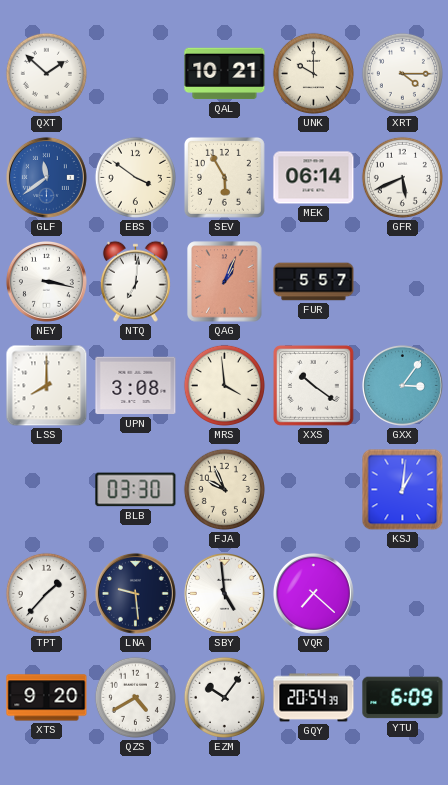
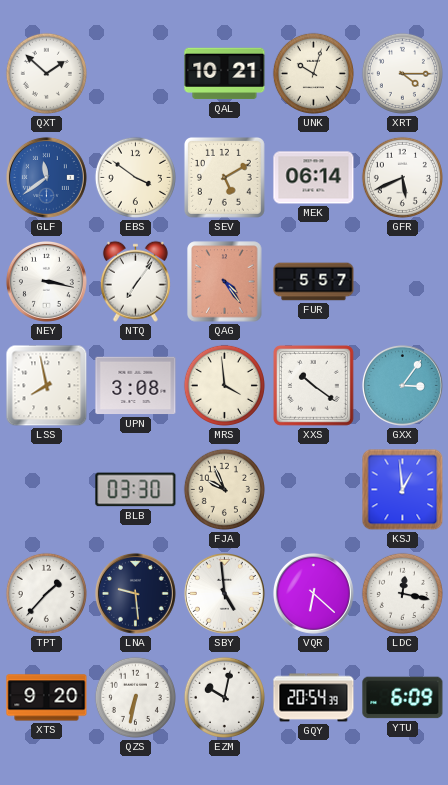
UNK: 10:00 -> 10:03 (313, 73)
SEV: 5:55 -> 5:10 (224, 177)
NTQ: 7:01 -> 7:06 (135, 281)
QAG: 1:04 -> 4:24 (225, 282)
LSS: 8:00 -> 7:58 (47, 386)
KSJ: 1:01 -> 12:59 (403, 490)
VQR: 7:22 -> 6:22 (313, 593)
LDC: none -> 12:17 (402, 593)
QZS: 4:40 -> 6:32 (135, 697)
EZM: 10:06 -> 10:02 (224, 697)
